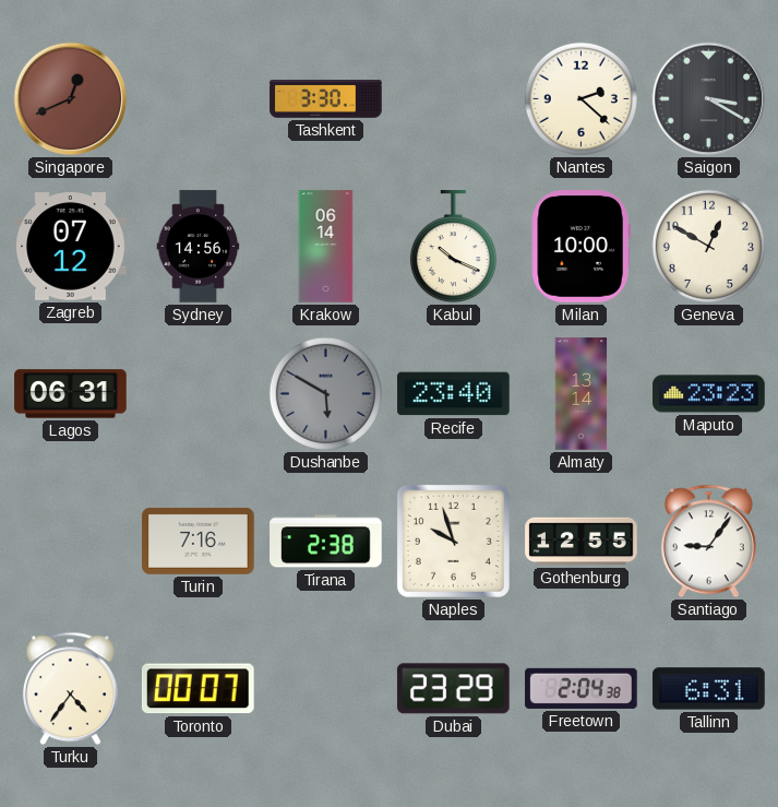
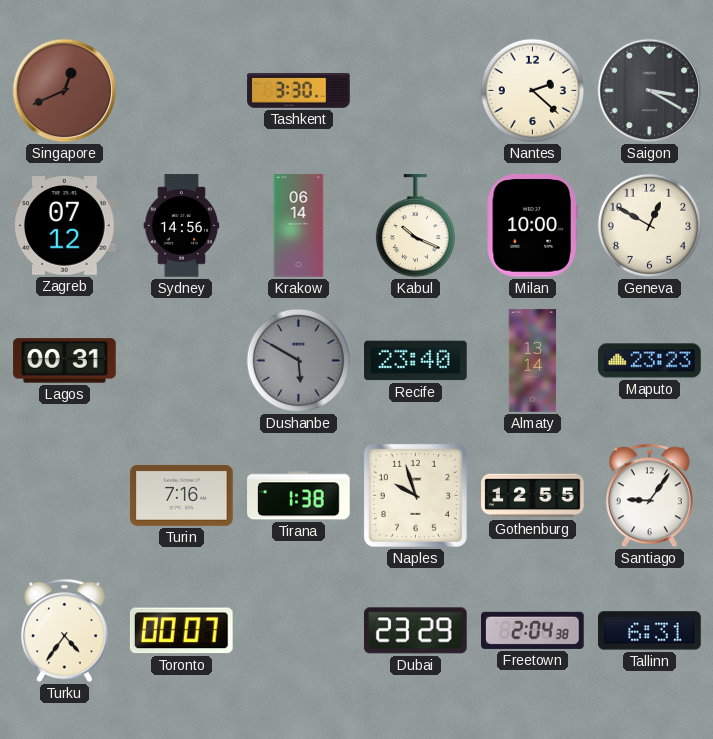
Lagos: 06:31 -> 00:31 (65, 361)
Tirana: 2:38 -> 1:38 (299, 496)
